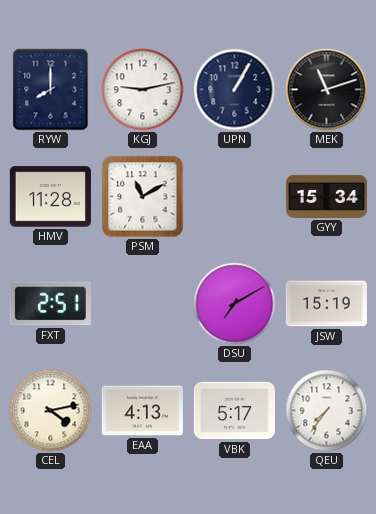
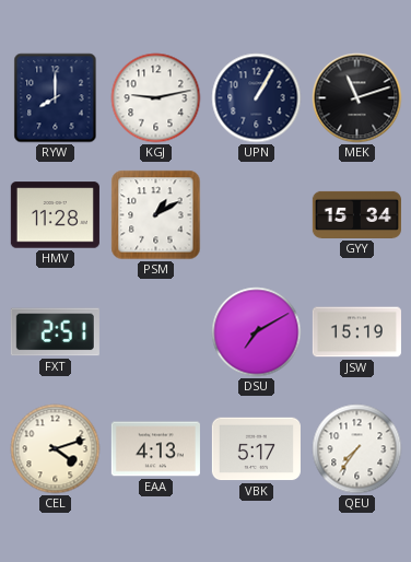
PSM: 11:10 -> 1:10 (156, 215)
CEL: 4:13 -> 4:12 (56, 449)
